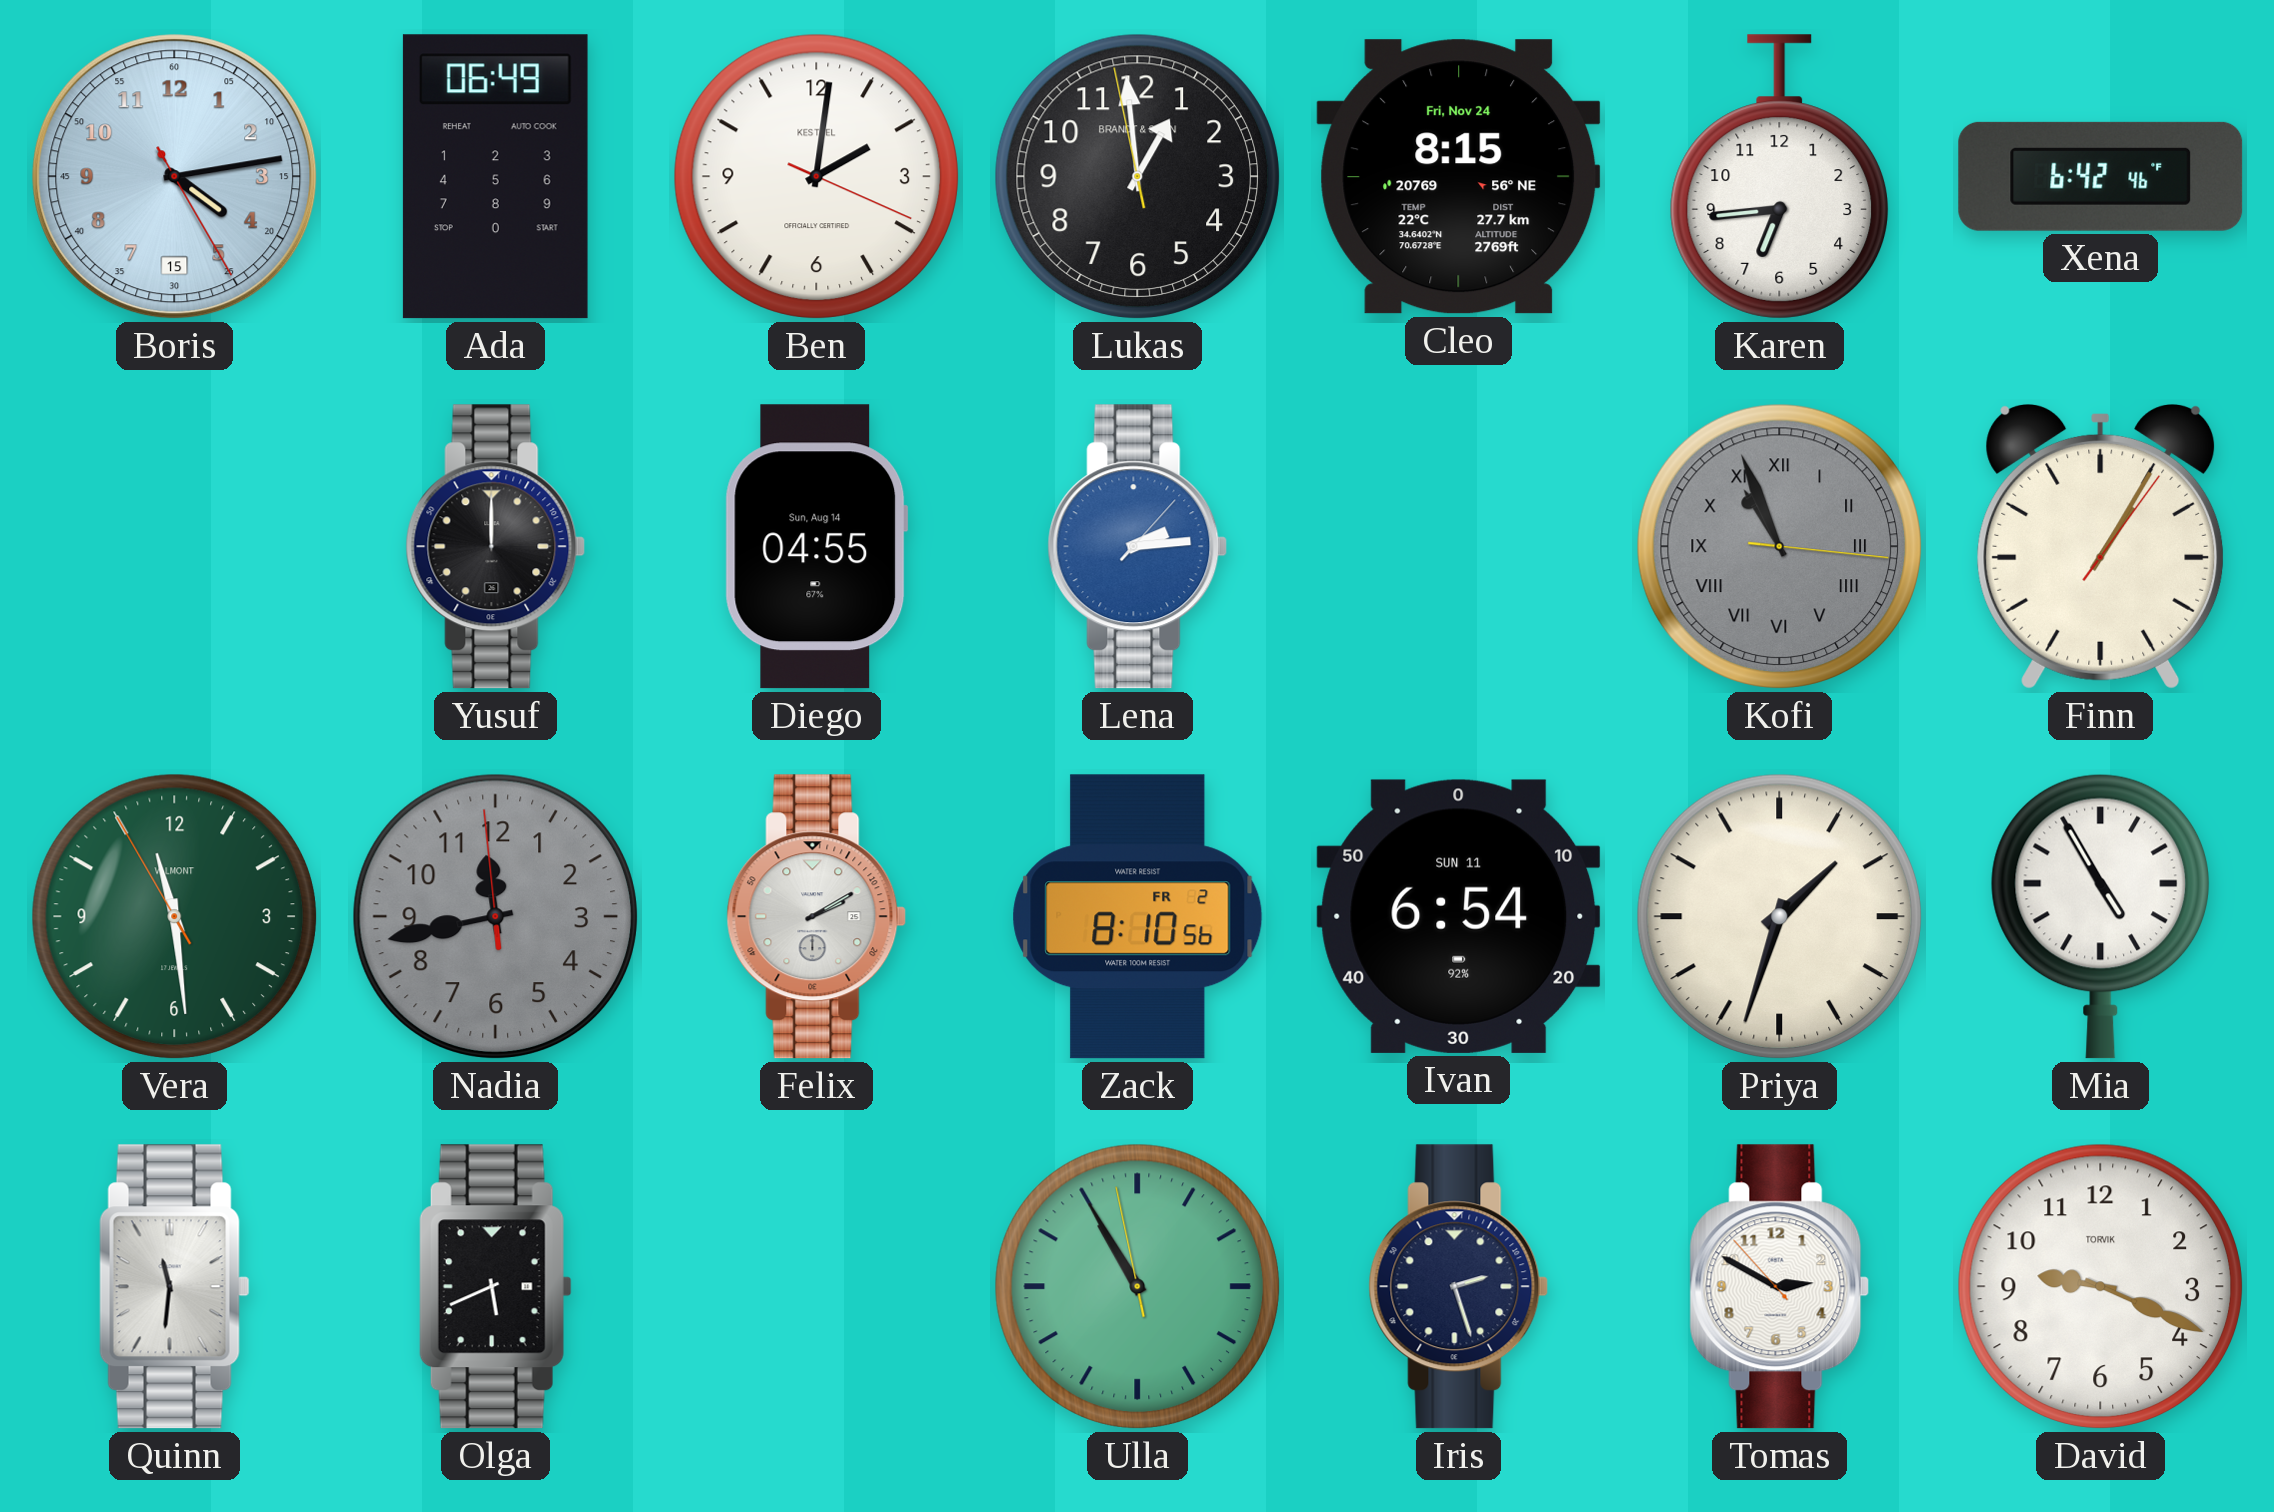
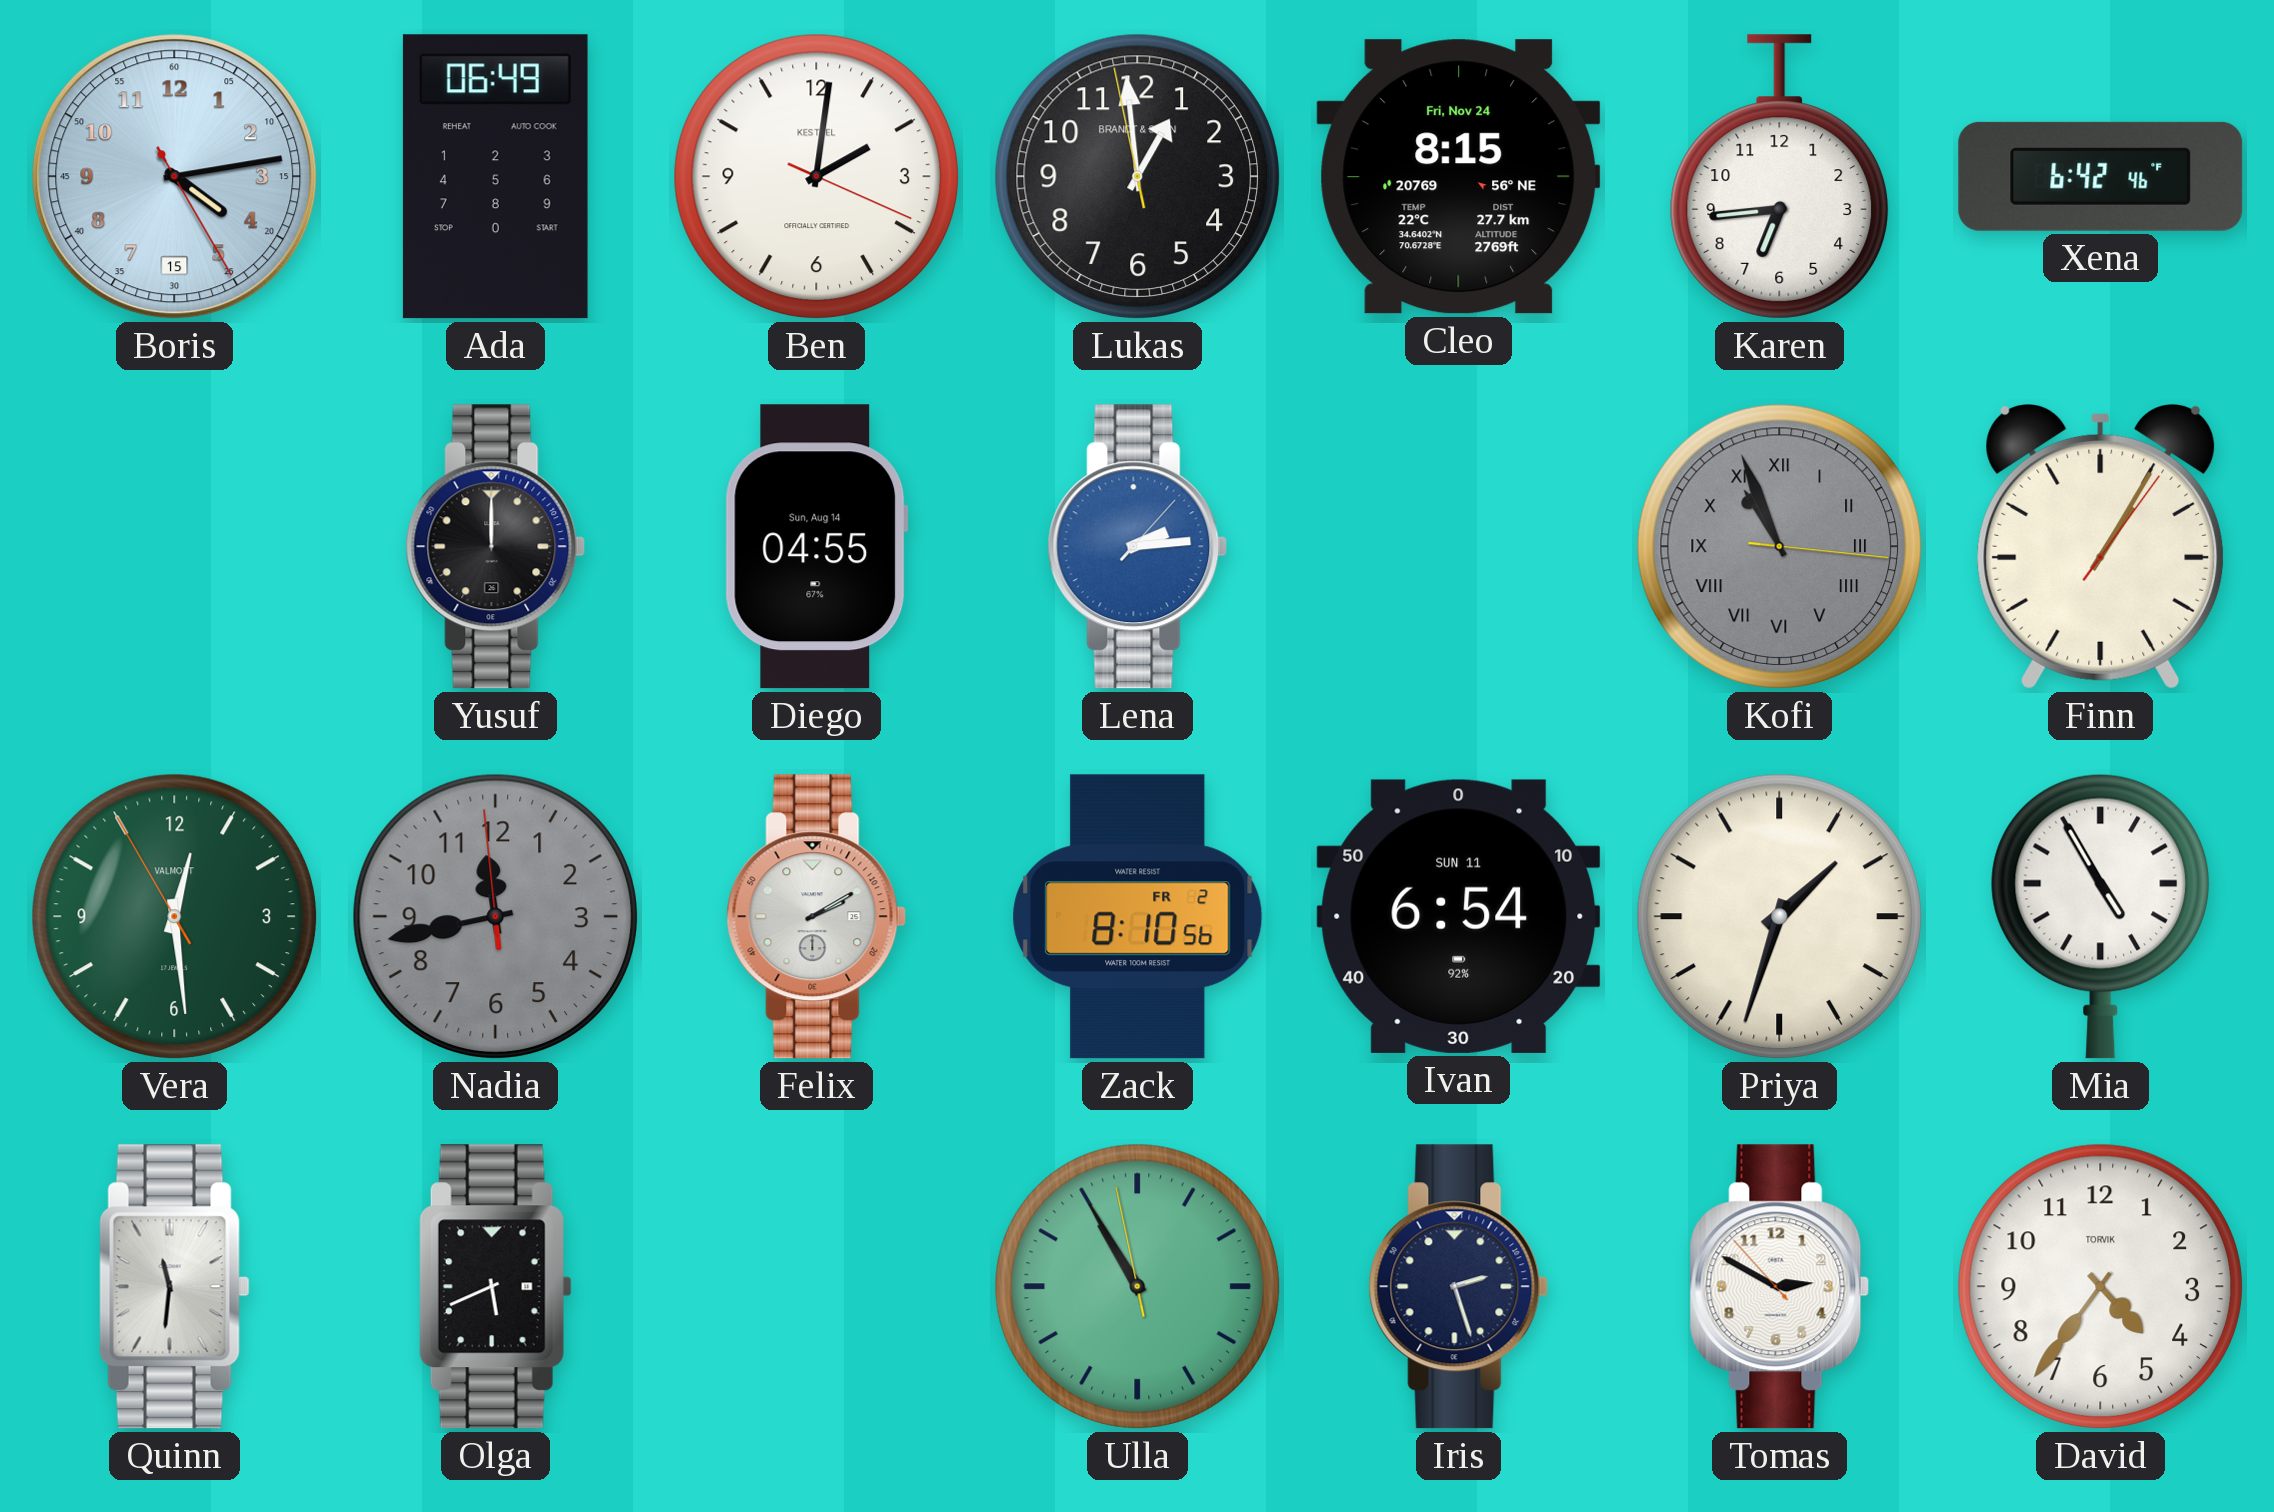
Vera: 11:28 -> 12:28 (174, 916)
David: 9:19 -> 4:36 (2100, 1286)
